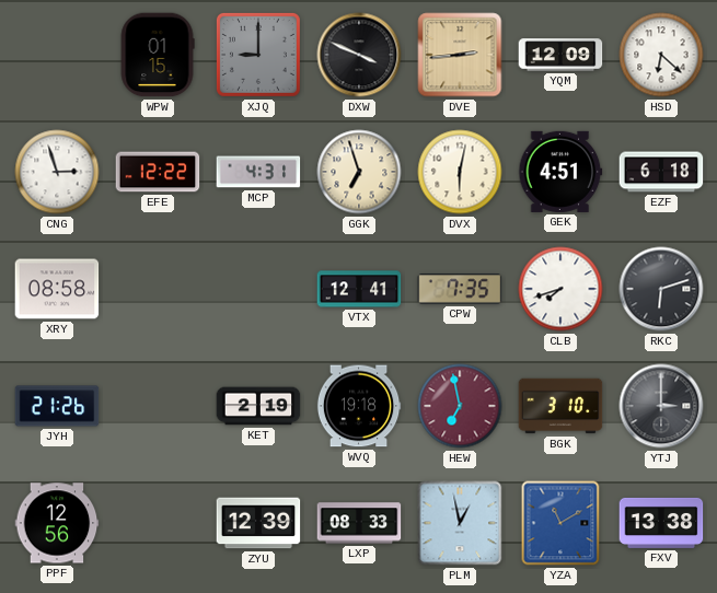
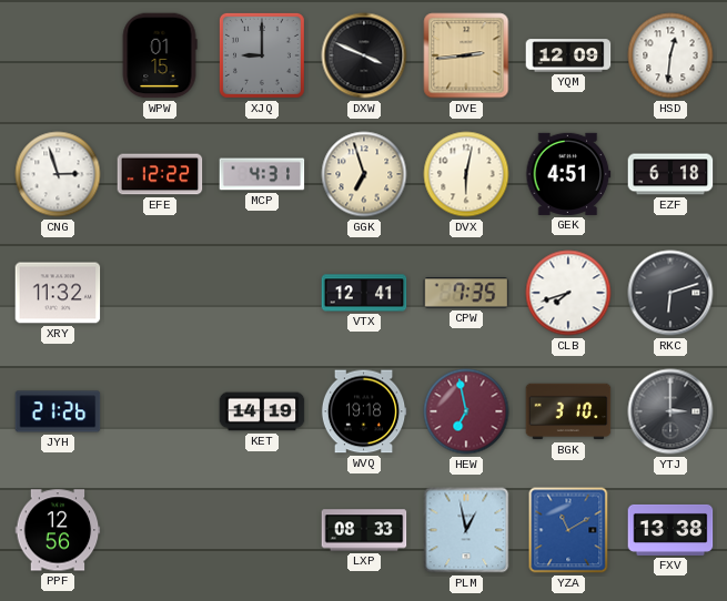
HSD: 6:22 -> 12:31 (670, 55)
XRY: 08:58 -> 11:32 (58, 293)
KET: 2:19 -> 14:19 (262, 411)
ZYU: 12:39 -> none (258, 523)
